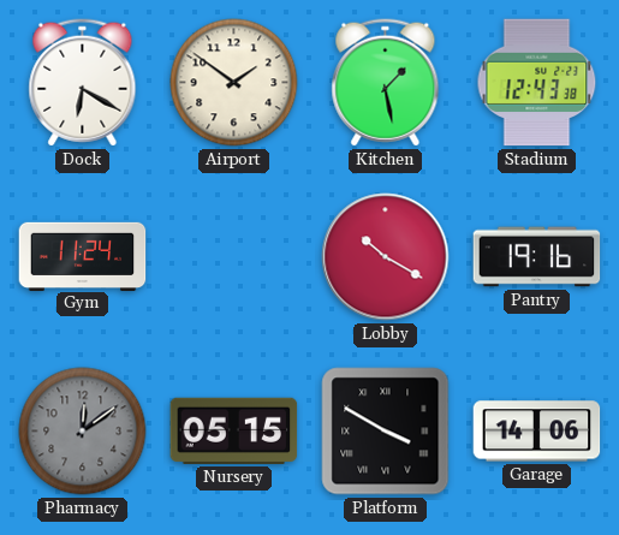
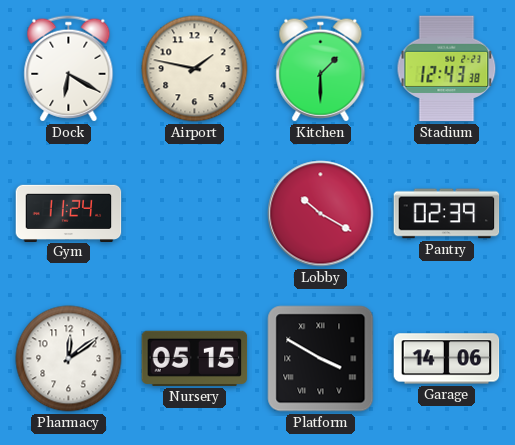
Airport: 1:51 -> 1:47 (195, 69)
Kitchen: 1:28 -> 1:30 (321, 69)
Pantry: 19:16 -> 02:39 (447, 214)
Pharmacy dial: grey -> white (69, 359)
